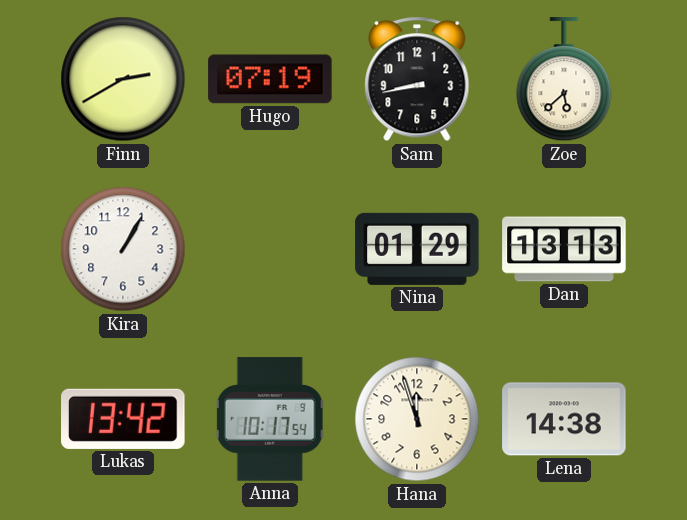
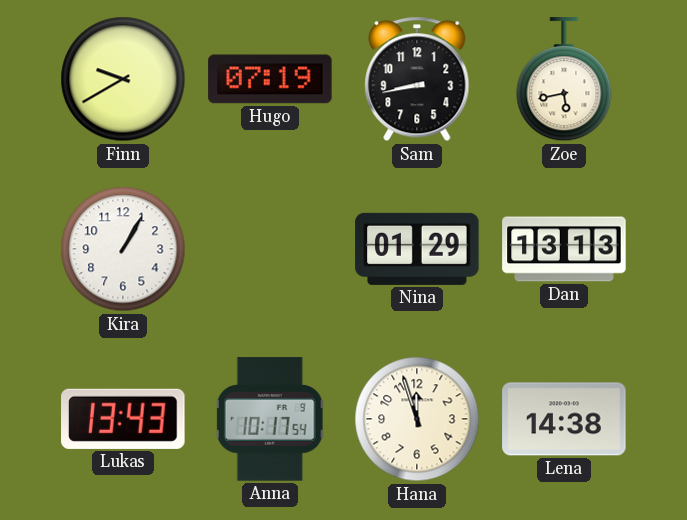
Finn: 2:40 -> 9:40 (123, 79)
Zoe: 5:38 -> 5:43 (564, 80)
Lukas: 13:42 -> 13:43 (123, 419)
